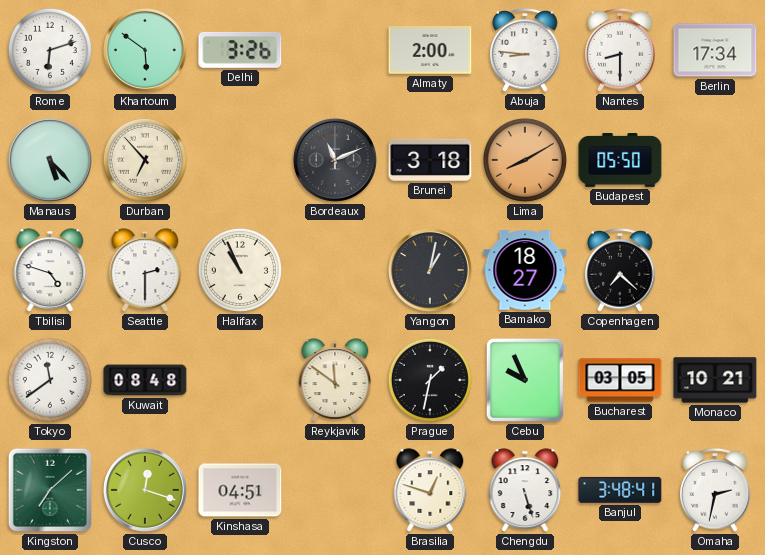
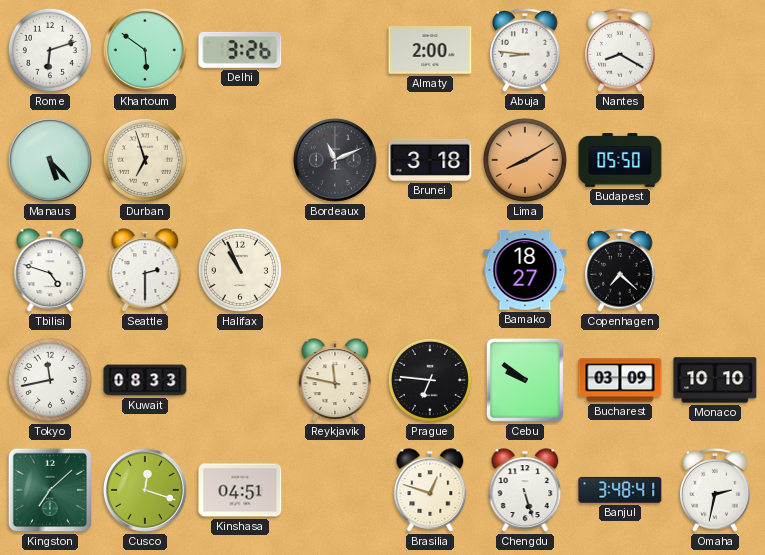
Nantes: 8:30 -> 8:20 (620, 51)
Berlin: 17:34 -> none (715, 50)
Durban: 6:53 -> 6:57 (145, 160)
Yangon: 1:02 -> none (430, 270)
Tokyo: 11:39 -> 11:43 (50, 380)
Kuwait: 08:48 -> 08:33 (145, 380)
Reykjavik: 11:51 -> 11:47 (335, 380)
Prague: 1:32 -> 6:46 (430, 380)
Cebu: 9:56 -> 9:51 (525, 380)
Bucharest: 03:05 -> 03:09 (620, 380)
Monaco: 10:21 -> 10:10 (715, 380)
